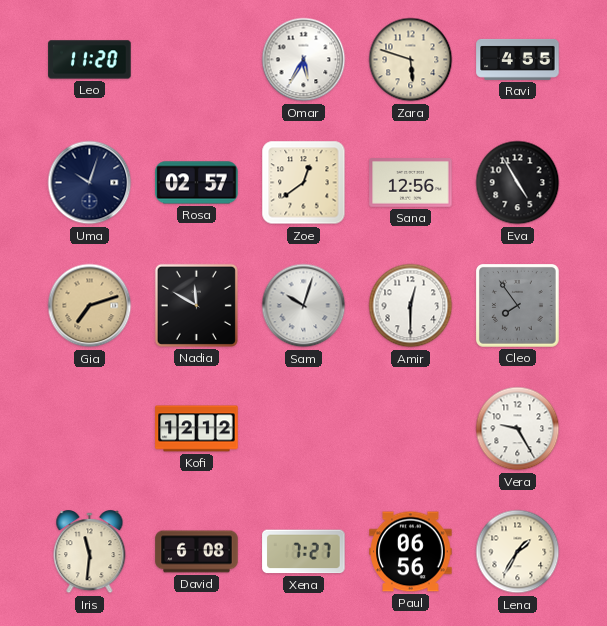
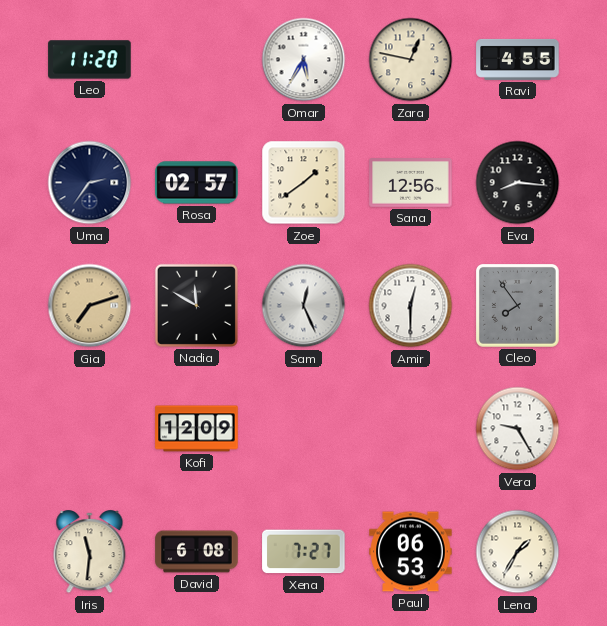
Zara: 5:48 -> 12:47 (411, 60)
Uma: 10:03 -> 2:36 (90, 183)
Zoe: 12:39 -> 1:39 (304, 183)
Eva: 4:55 -> 8:16 (518, 183)
Sam: 10:03 -> 12:26 (304, 306)
Kofi: 12:12 -> 12:09 (197, 429)
Paul: 06:56 -> 06:53 (411, 552)
